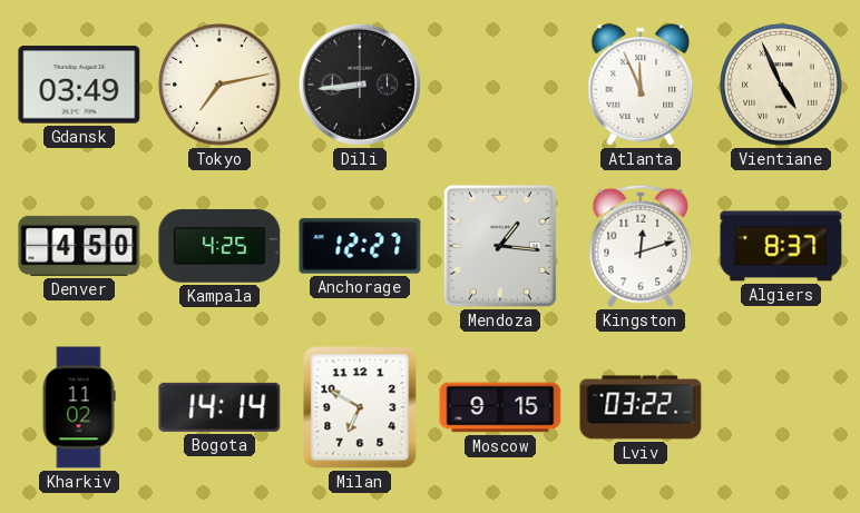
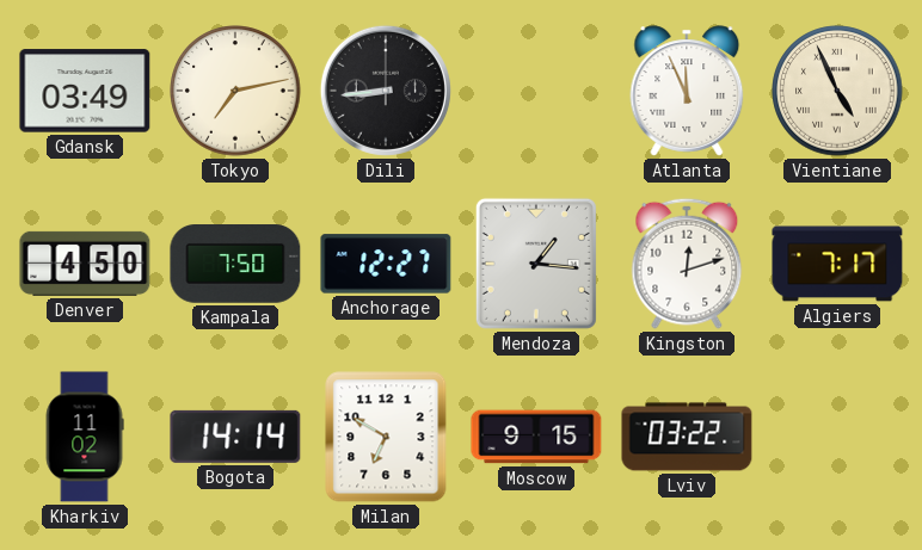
Kampala: 4:25 -> 7:50 (235, 265)
Algiers: 8:37 -> 7:17 (837, 264)
